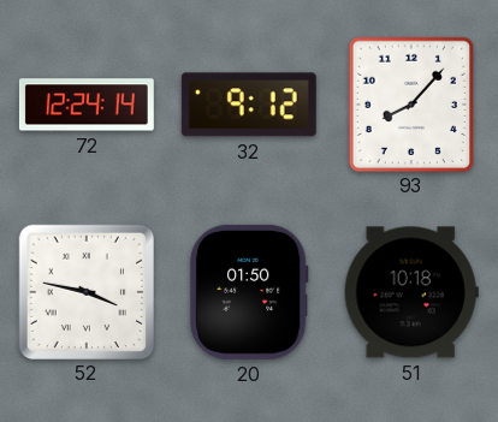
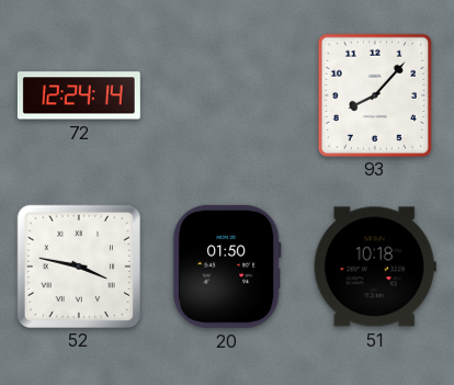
32: 9:12 -> none (249, 105)
